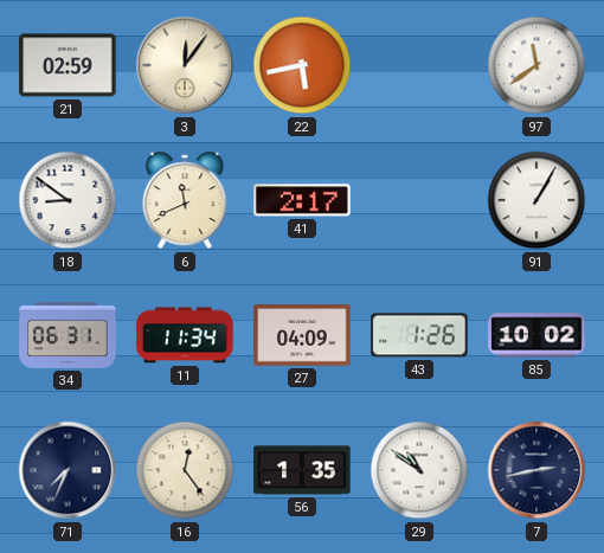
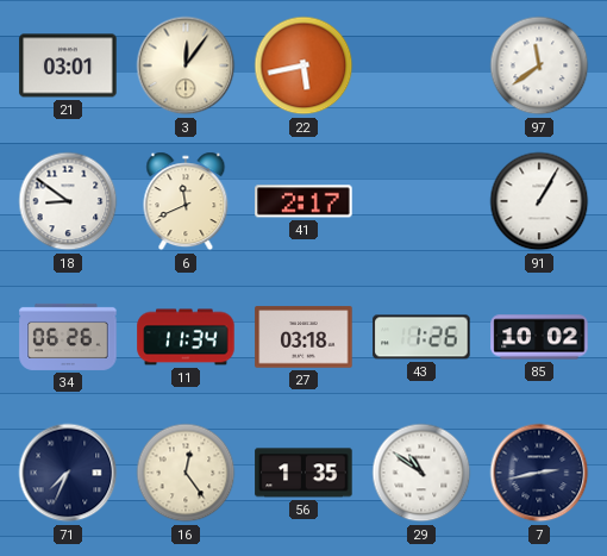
21: 02:59 -> 03:01 (68, 65)
34: 06:31 -> 06:26 (68, 337)
27: 04:09 -> 03:18 (303, 337)
